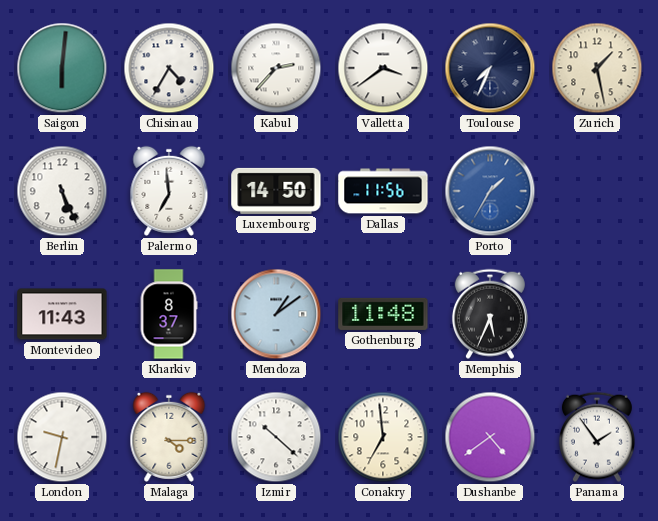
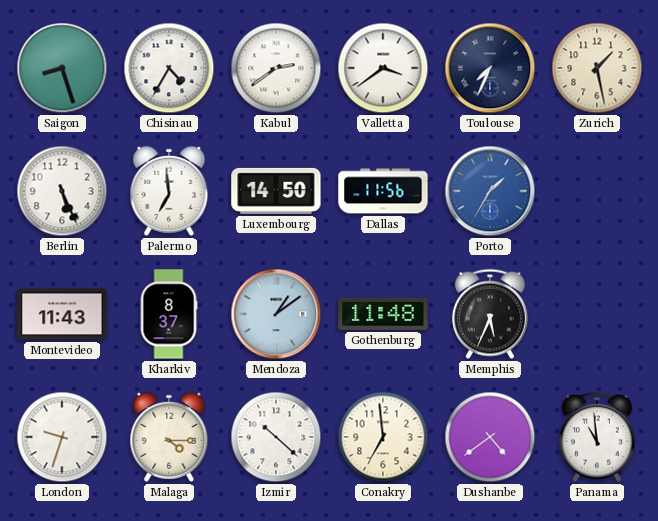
Saigon: 6:01 -> 8:27 (62, 68)
Kabul: 2:37 -> 2:39 (276, 68)
London: 9:32 -> 9:33 (62, 437)
Panama: 1:54 -> 10:59 (597, 437)
